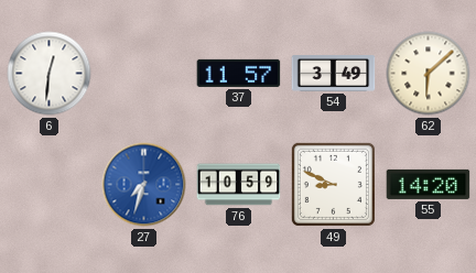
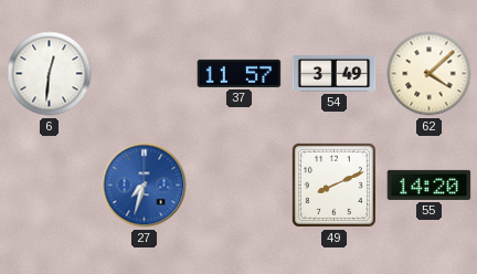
62: 6:08 -> 4:08 (430, 74)
76: 10:59 -> none (239, 185)
49: 8:49 -> 8:11 (333, 185)
